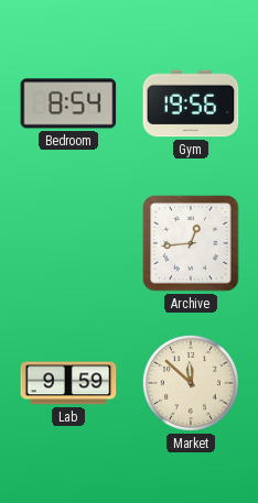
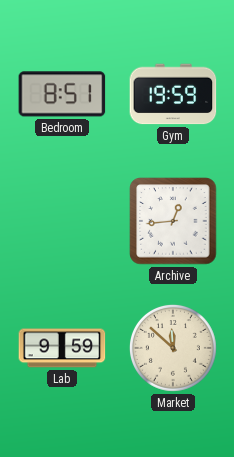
Bedroom: 8:54 -> 8:51 (62, 94)
Gym: 19:56 -> 19:59 (173, 94)
